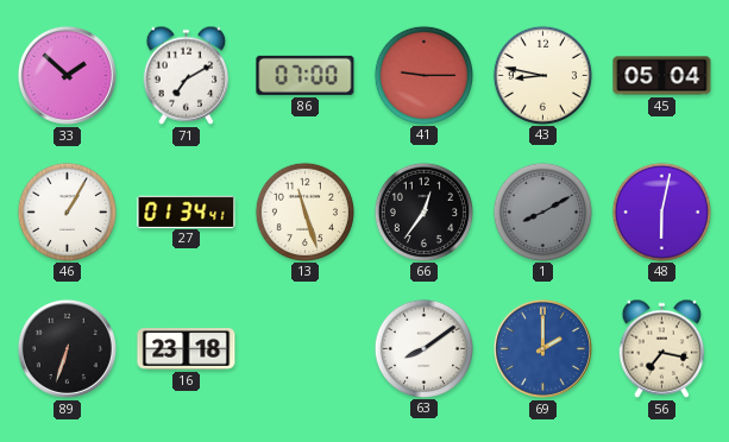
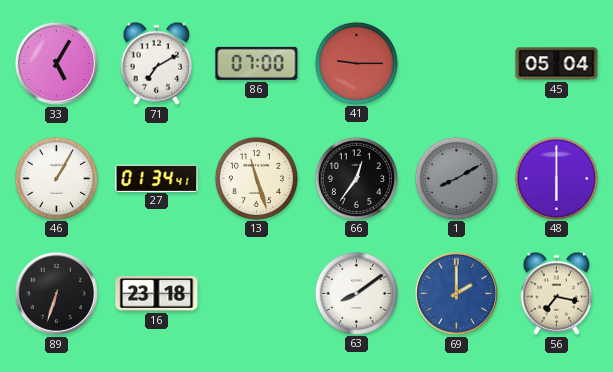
33: 1:52 -> 5:05 (56, 63)
43: 8:47 -> none (542, 75)
48: 6:02 -> 6:00 (556, 178)
